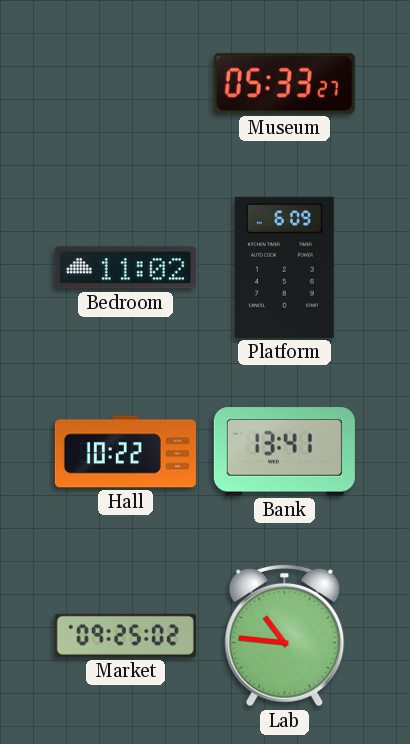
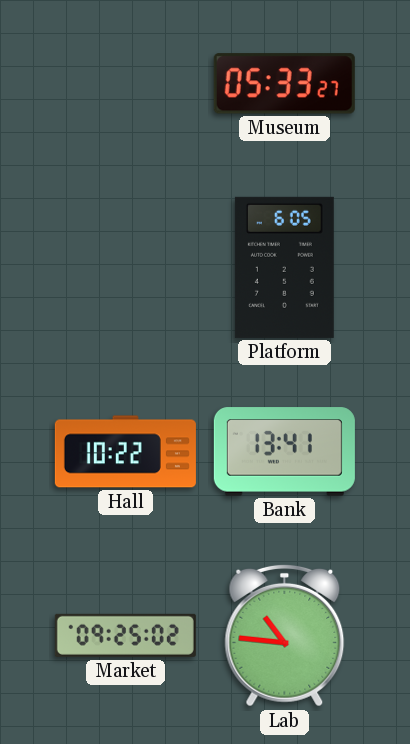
Bedroom: 11:02 -> none (125, 268)
Platform: 6:09 -> 6:05 (284, 267)
